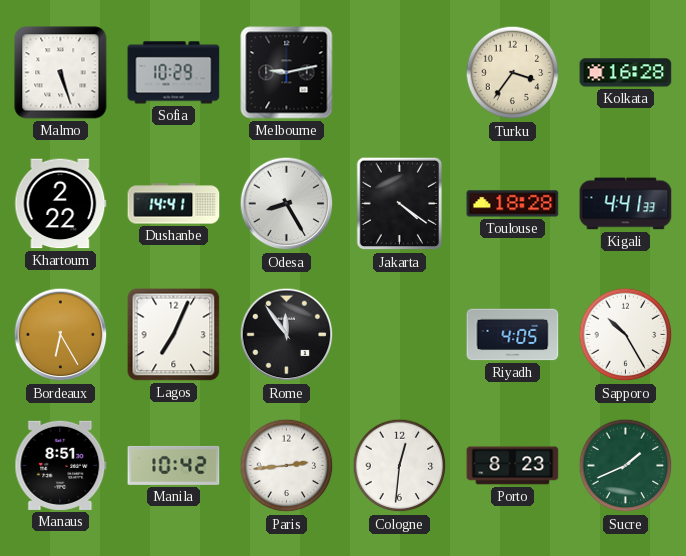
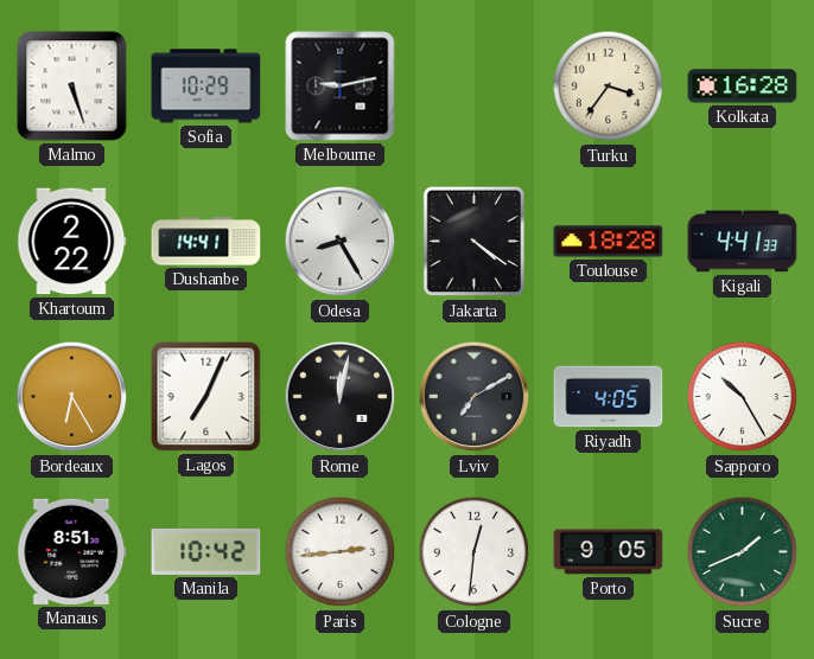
Rome: 11:54 -> 12:02 (341, 397)
Lviv: none -> 7:10 (475, 397)
Porto: 8:23 -> 9:05 (609, 552)
